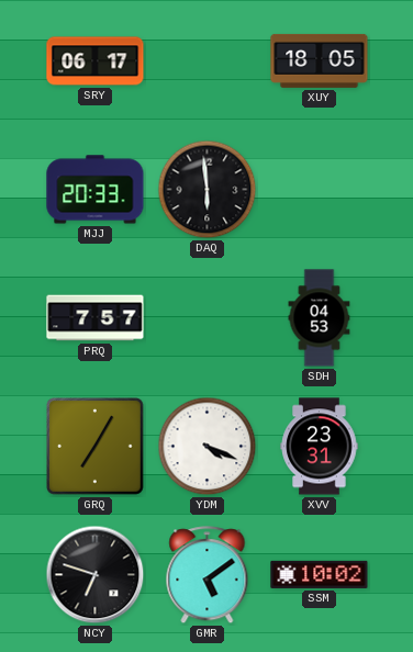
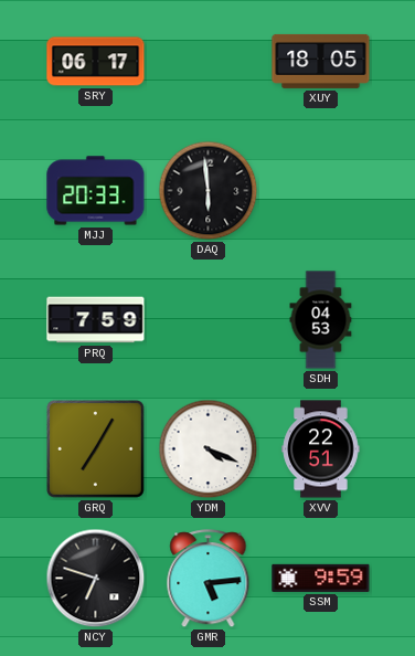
PRQ: 7:57 -> 7:59 (96, 320)
XVV: 23:31 -> 22:51 (321, 449)
GMR: 5:09 -> 5:14 (209, 579)
SSM: 10:02 -> 9:59 (321, 578)
